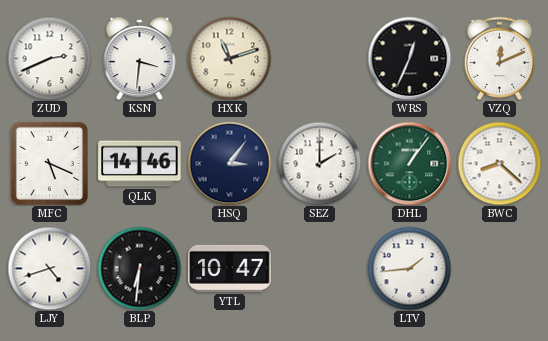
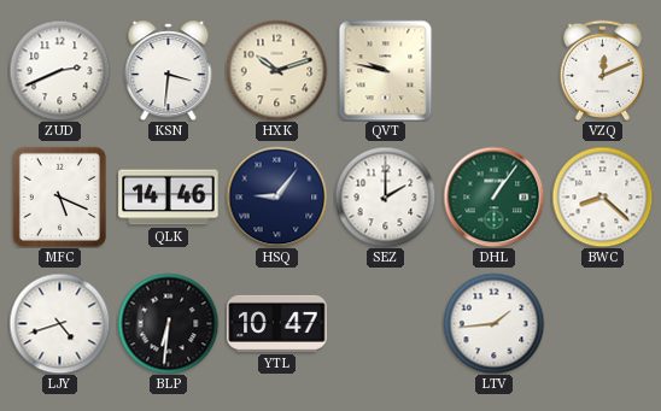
HXK: 11:12 -> 10:12 (276, 70)
QVT: none -> 9:47 (386, 70)
WRS: 12:34 -> none (409, 58)
HSQ: 3:06 -> 9:06 (276, 196)
